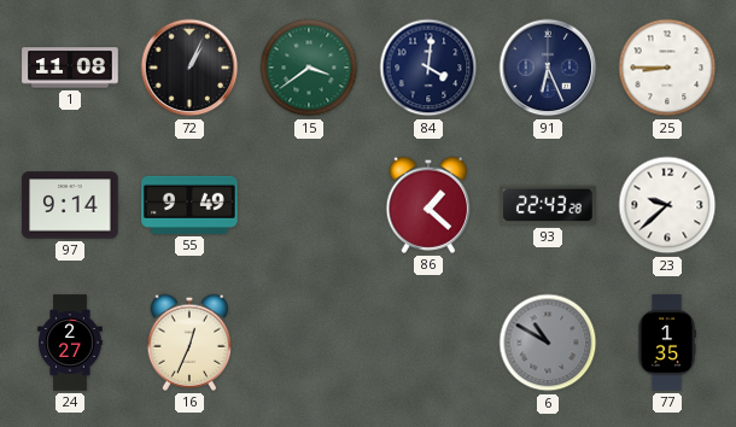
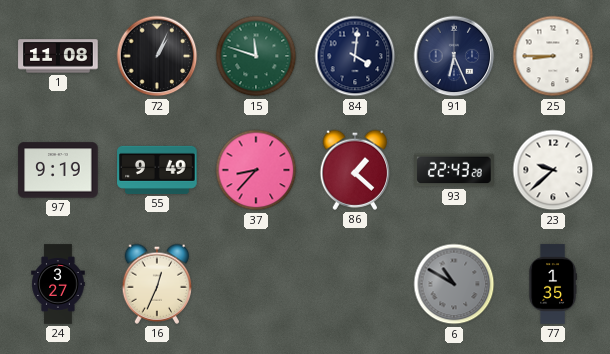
15: 3:39 -> 11:48 (256, 56)
97: 9:14 -> 9:19 (58, 170)
37: none -> 8:37 (256, 170)
24: 2:27 -> 3:27 (58, 284)
